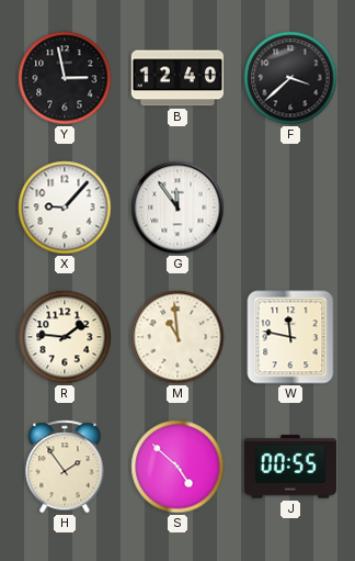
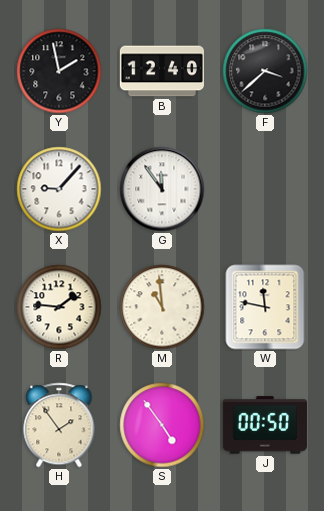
Y: 2:58 -> 1:58 (59, 71)
S: 4:52 -> 4:54 (162, 425)
J: 00:55 -> 00:50 (265, 425)
